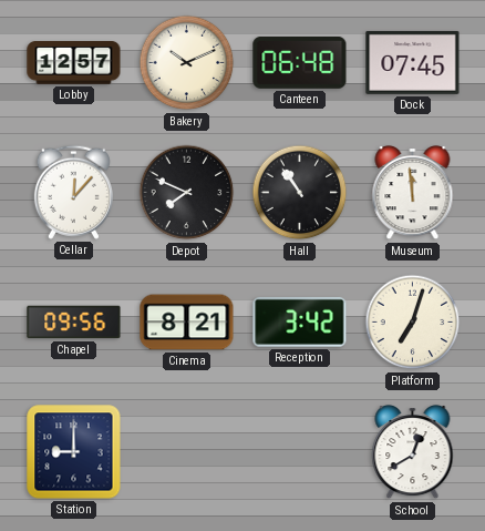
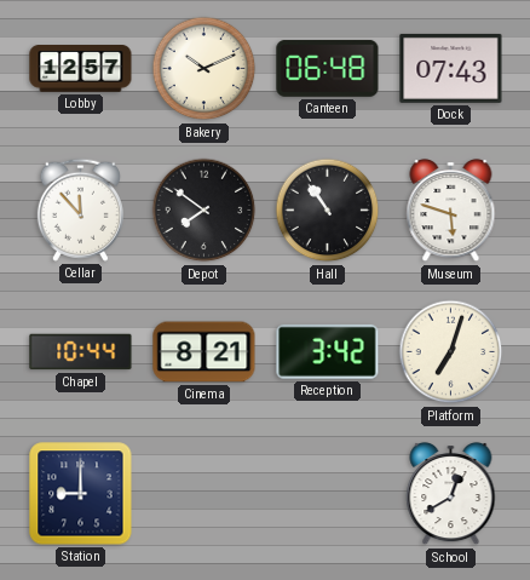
Dock: 07:45 -> 07:43 (451, 68)
Cellar: 12:07 -> 11:53 (80, 209)
Depot: 7:49 -> 7:51 (204, 211)
Museum: 11:59 -> 5:48 (451, 211)
Chapel: 09:56 -> 10:44 (81, 352)
